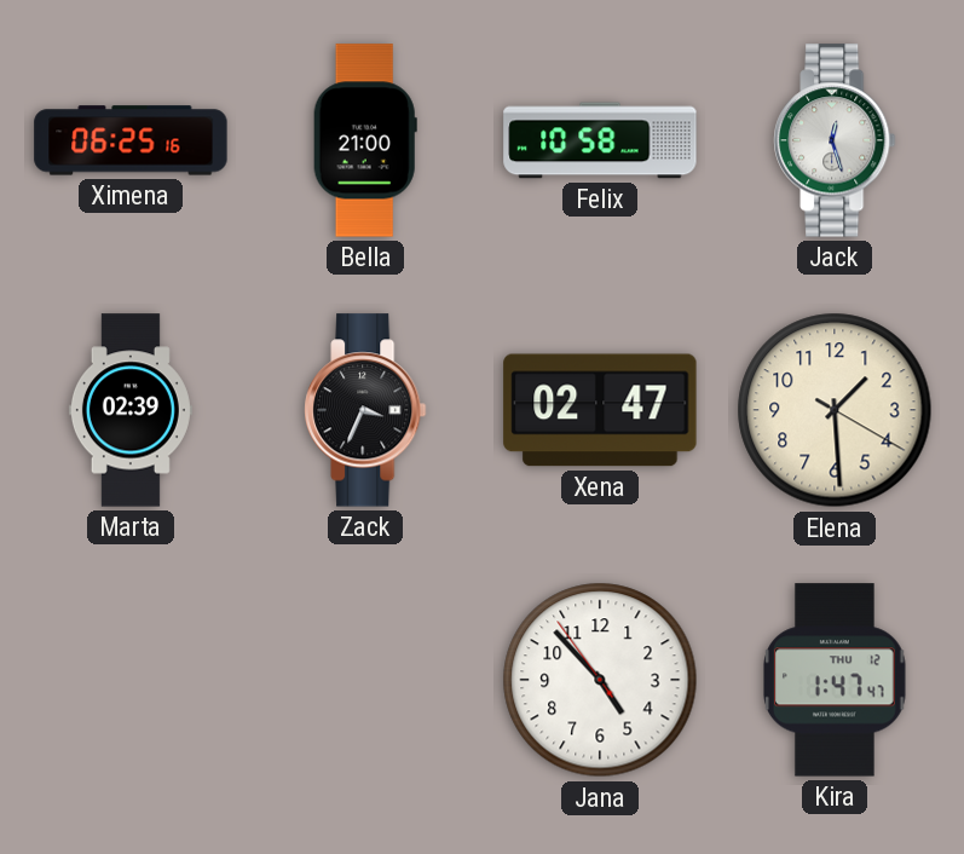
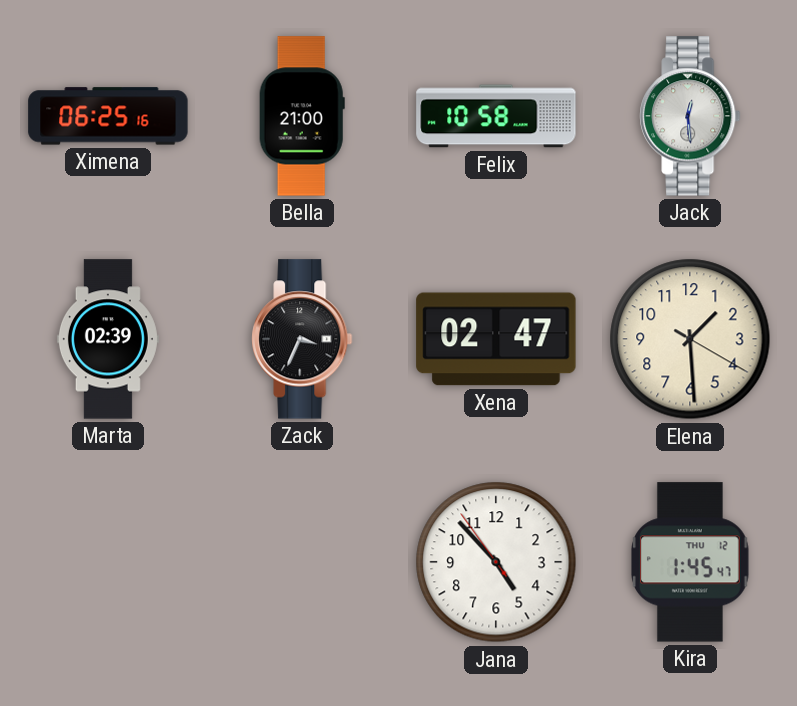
Jack: 12:27 -> 12:29 (690, 116)
Kira: 1:47 -> 1:45 (691, 562)
